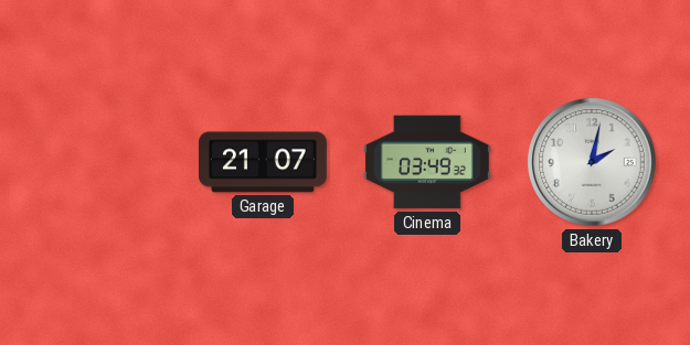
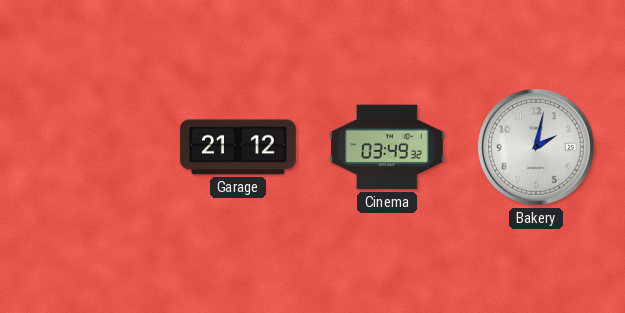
Garage: 21:07 -> 21:12 (238, 147)
